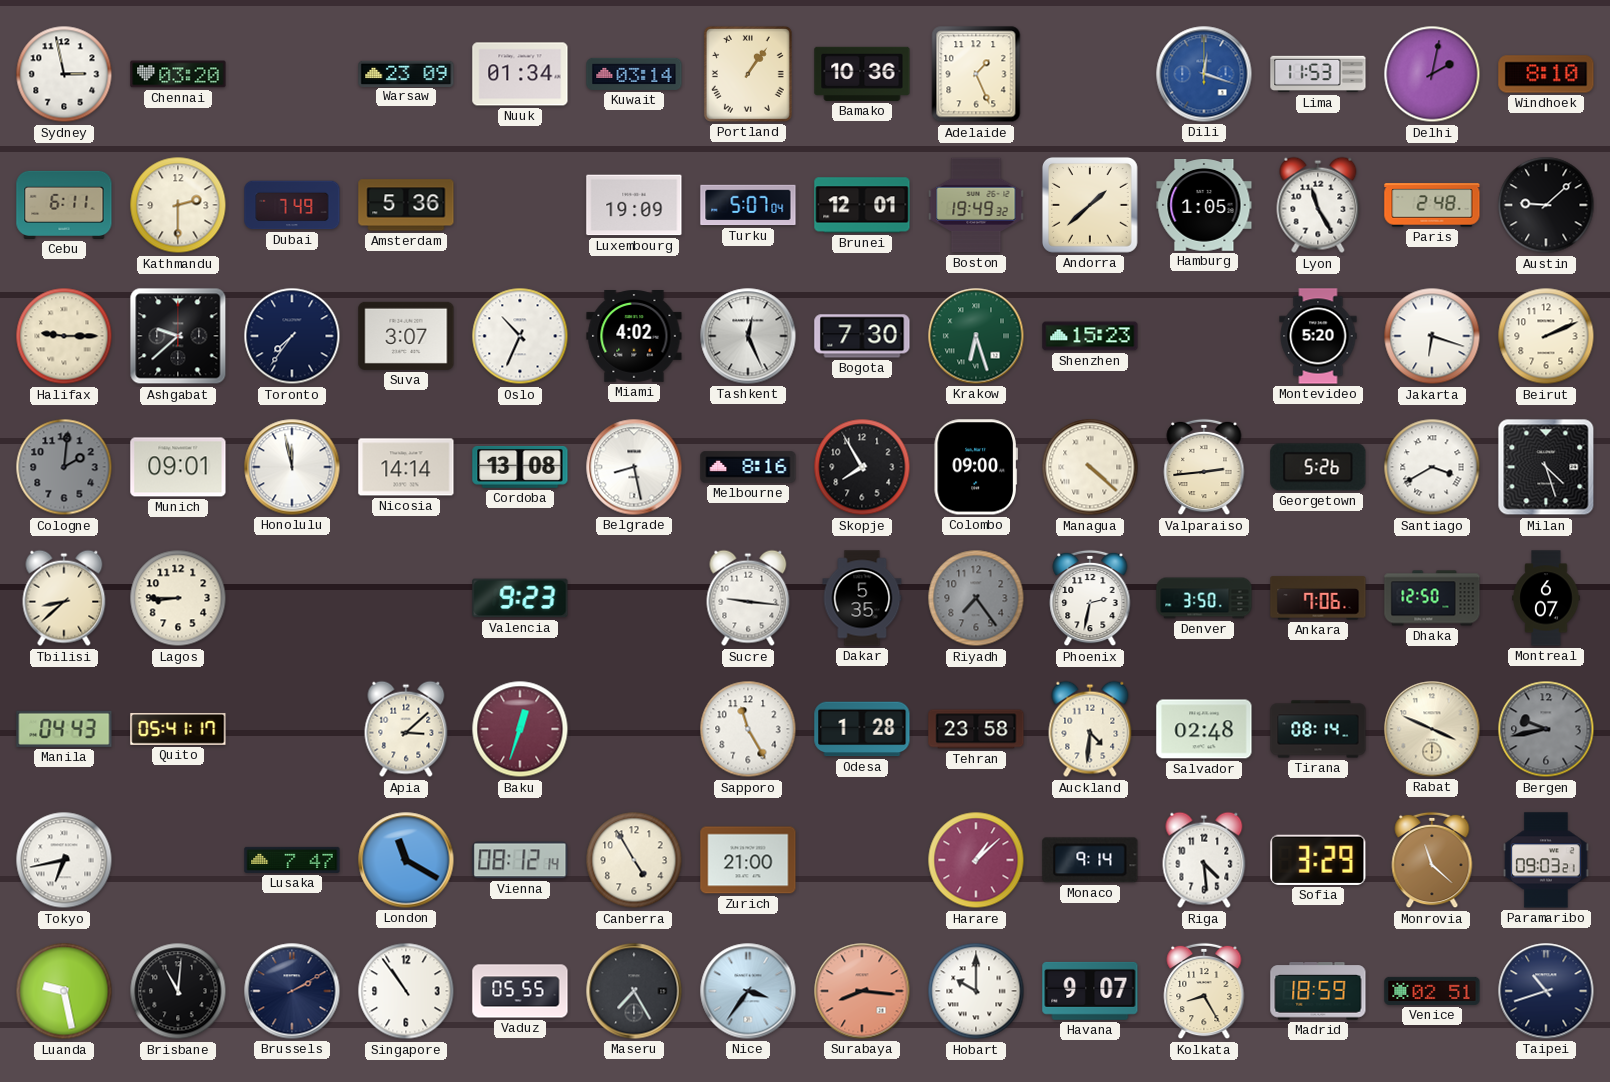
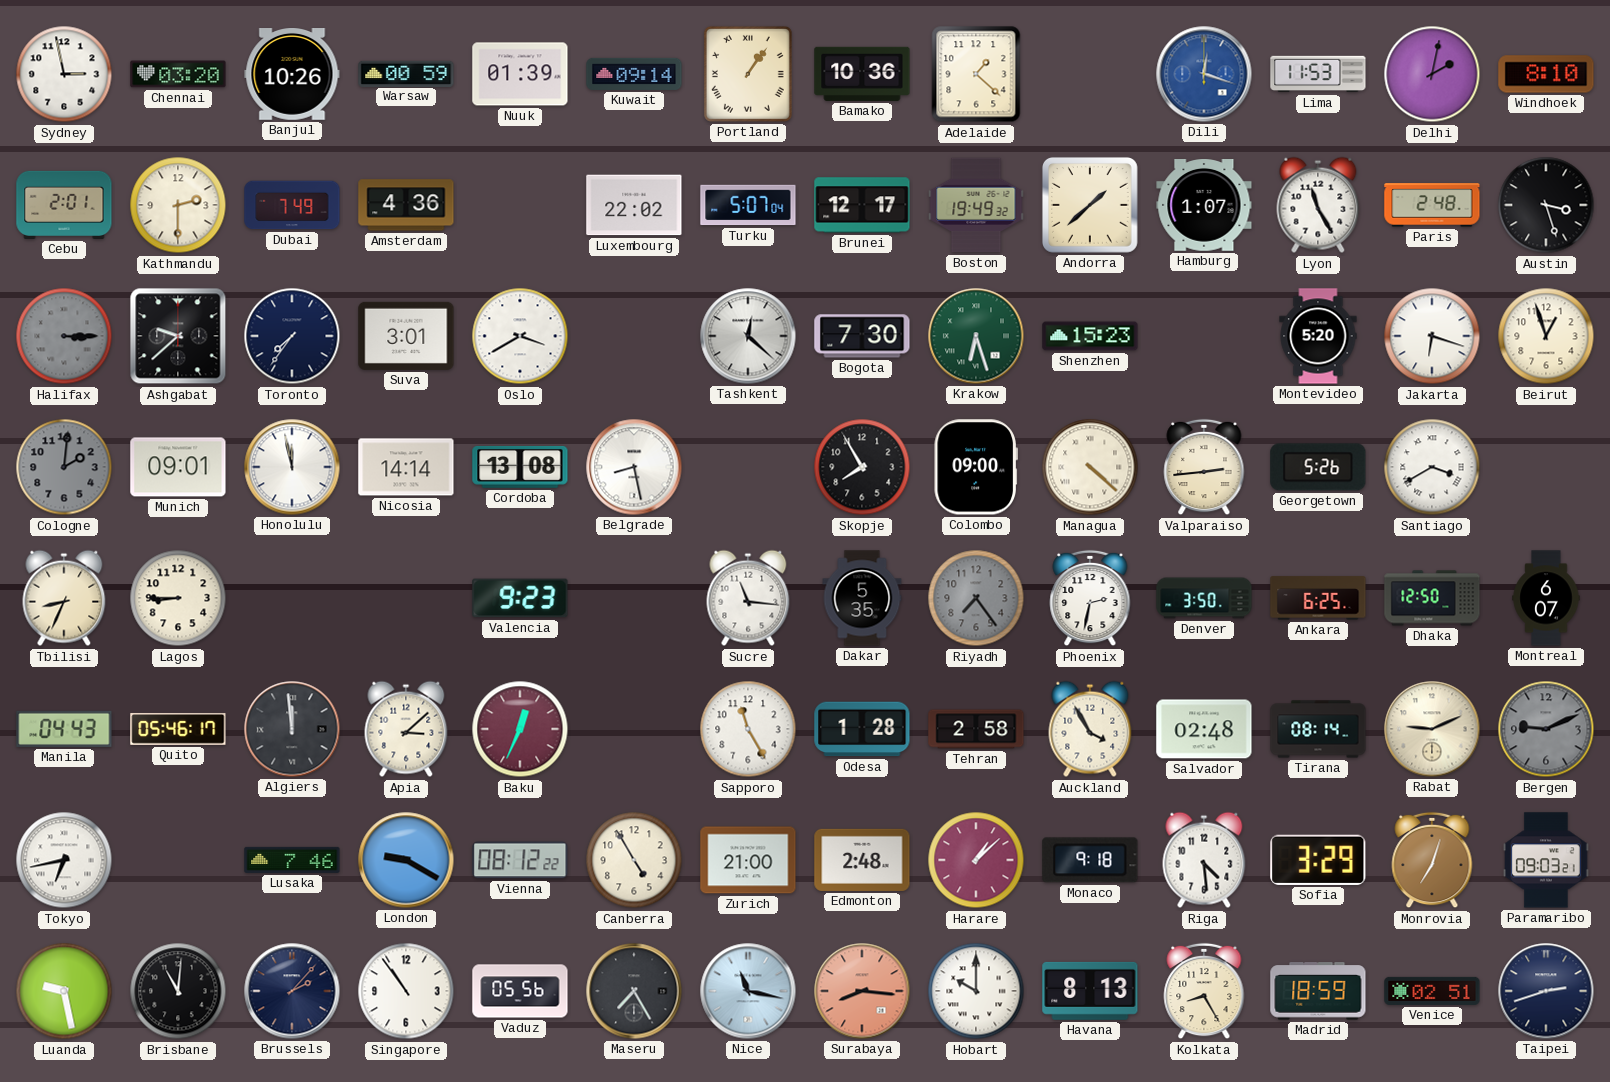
Banjul: none -> 10:26 (292, 75)
Warsaw: 23:09 -> 00:59 (406, 73)
Nuuk: 01:34 -> 01:39 (520, 74)
Kuwait: 03:14 -> 09:14 (634, 74)
Adelaide: 1:26 -> 1:22 (976, 74)
Cebu: 6:11 -> 2:01 (64, 205)
Amsterdam: 5:36 -> 4:36 (406, 205)
Luxembourg: 19:09 -> 22:02 (634, 205)
Brunei: 12:01 -> 12:17 (862, 205)
Hamburg: 1:05 -> 1:07 (1204, 206)
Austin: 9:08 -> 3:27 (1546, 205)
Halifax: 9:15 -> 3:15 (64, 336)
Halifax dial: cream -> grey (64, 336)
Suva: 3:07 -> 3:01 (406, 336)
Oslo: 10:34 -> 3:40 (520, 336)
Miami: 4:02 -> none (634, 337)
Tashkent: 12:26 -> 12:22 (748, 336)
Beirut: 2:11 -> 12:57 (1546, 336)
Melbourne: 8:16 -> none (748, 467)
Milan: 4:27 -> none (1546, 467)
Tbilisi: 8:38 -> 8:34 (64, 598)
Sucre: 9:16 -> 11:16 (748, 598)
Ankara: 7:06 -> 6:25 (1318, 598)
Quito: 05:41 -> 05:46 (178, 729)
Algiers: none -> 11:59 (292, 729)
Baku: 12:33 -> 12:34 (520, 729)
Tehran: 23:58 -> 2:58 (976, 729)
Auckland: 4:31 -> 3:55 (1090, 729)
Rabat: 3:49 -> 9:11 (1432, 729)
Bergen: 9:43 -> 9:11 (1546, 729)
Lusaka: 7:47 -> 7:46 (292, 860)
London: 11:20 -> 9:20 (406, 860)
Vienna: 08:12:14 -> 08:12:22 (520, 860)
Edmonton: none -> 2:48 (862, 860)
Monaco: 9:14 -> 9:18 (1090, 860)
Monrovia: 11:22 -> 7:03 (1432, 860)
Brussels: 2:10 -> 2:07 (292, 991)
Vaduz: 05:55 -> 05:56 (520, 991)
Nice: 3:36 -> 11:17 (748, 991)
Havana: 9:07 -> 8:13 (1090, 991)
Taipei: 10:42 -> 2:42 (1546, 991)
